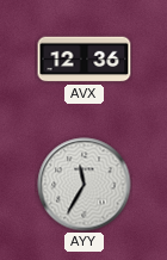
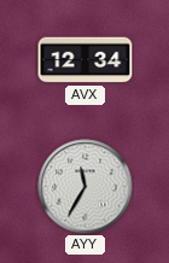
AVX: 12:36 -> 12:34 (86, 60)
